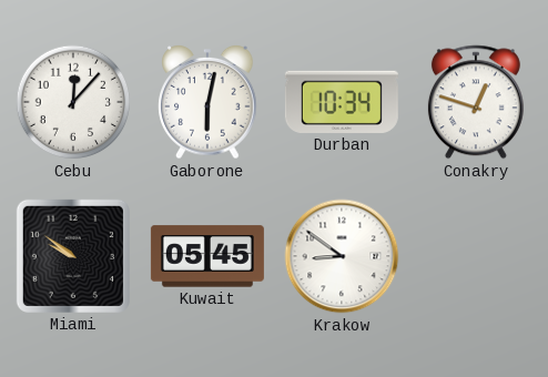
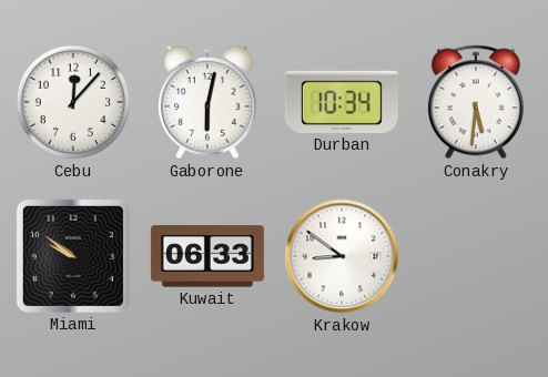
Conakry: 12:48 -> 5:31 (476, 102)
Kuwait: 05:45 -> 06:33 (207, 256)
